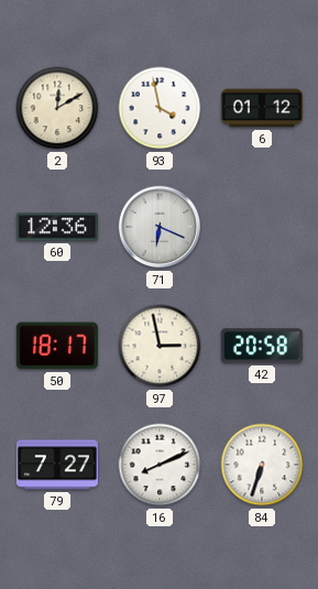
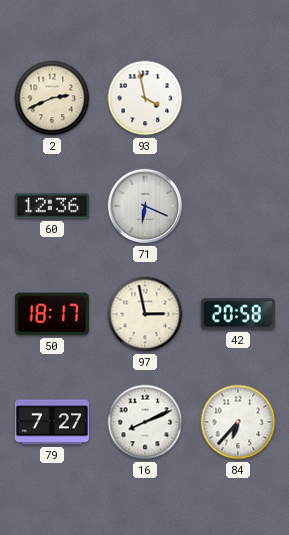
2: 12:10 -> 2:41 (52, 98)
6: 01:12 -> none (262, 108)
84: 6:33 -> 6:37 (238, 422)
